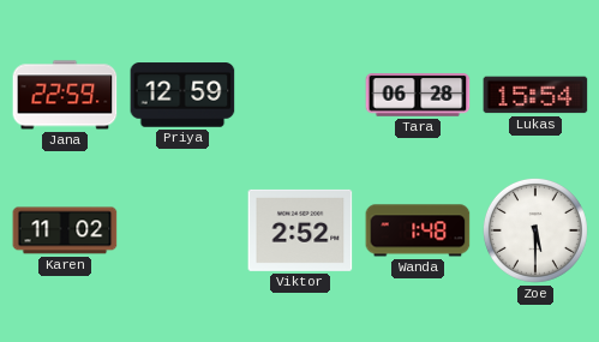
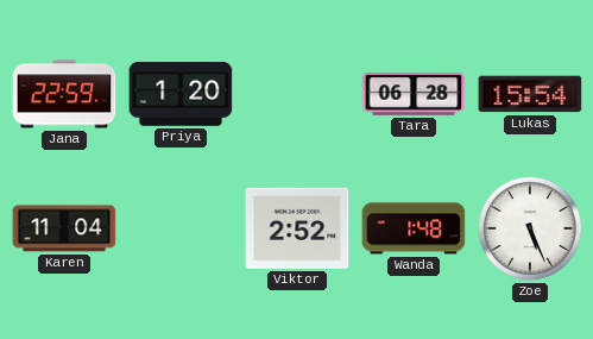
Priya: 12:59 -> 1:20 (181, 94)
Karen: 11:02 -> 11:04 (64, 228)
Zoe: 5:30 -> 5:26 (530, 228)
